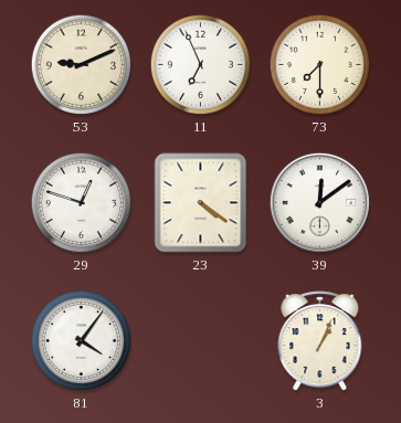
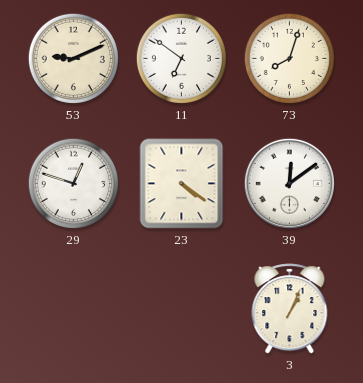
11: 6:56 -> 6:51 (181, 58)
73: 7:30 -> 8:03 (289, 58)
81: 4:06 -> none (81, 340)
